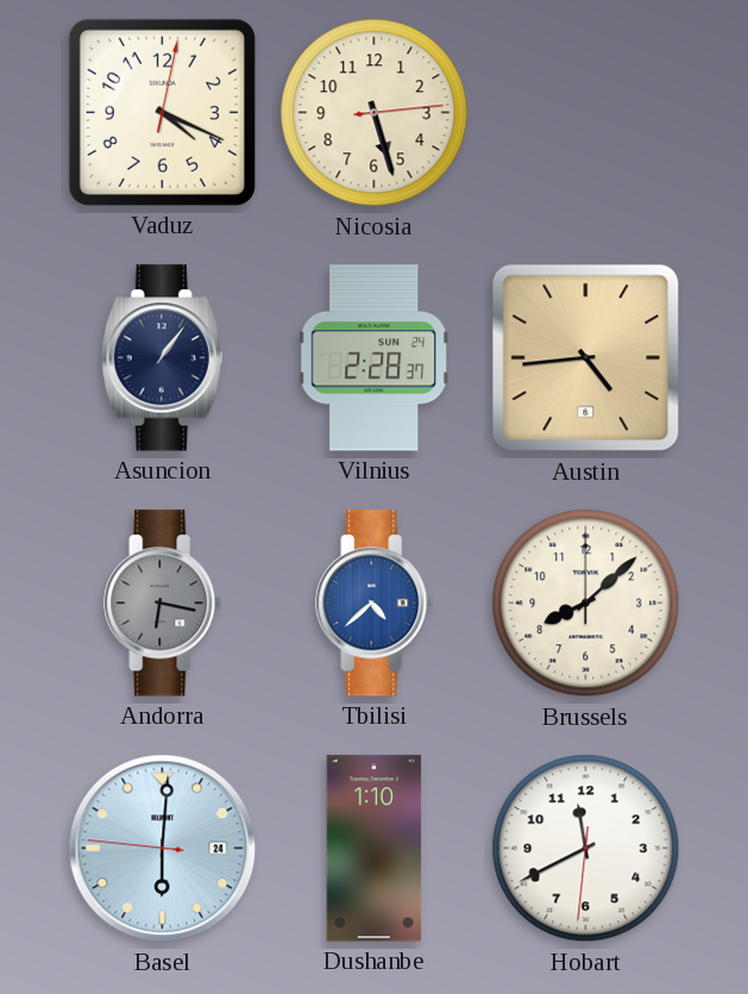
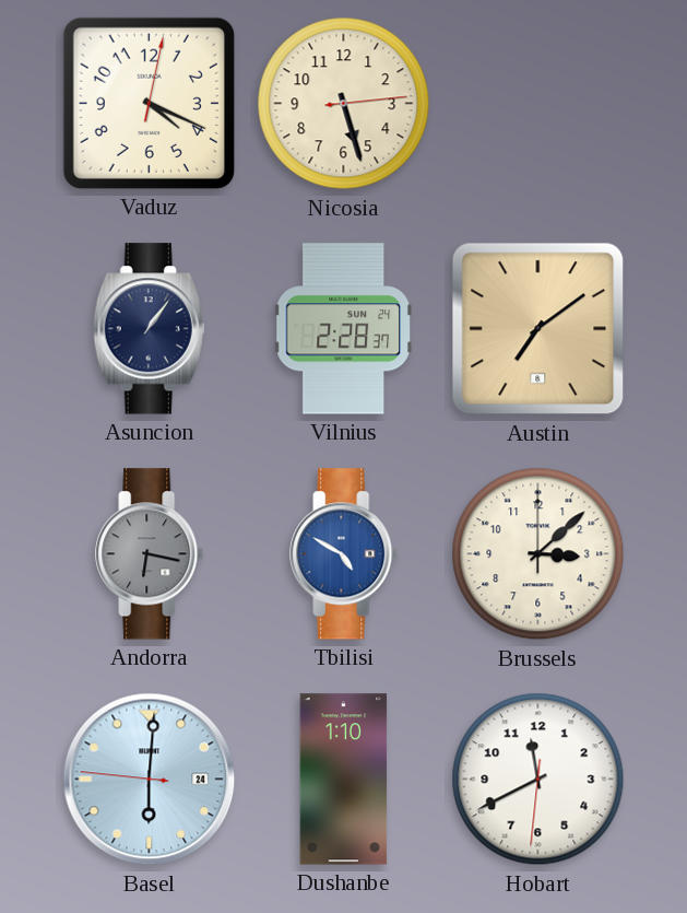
Austin: 4:44 -> 7:09 (538, 329)
Tbilisi: 4:38 -> 4:50 (344, 554)
Brussels: 8:08 -> 3:08 (538, 554)
